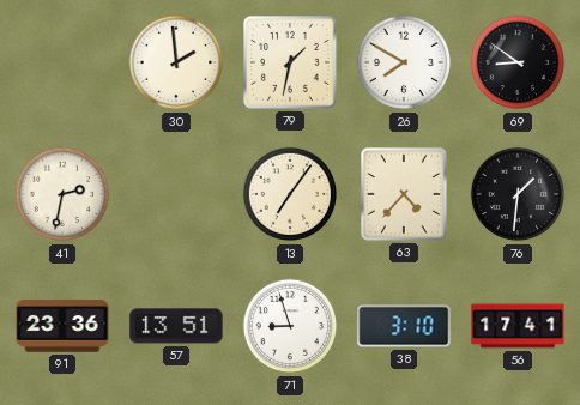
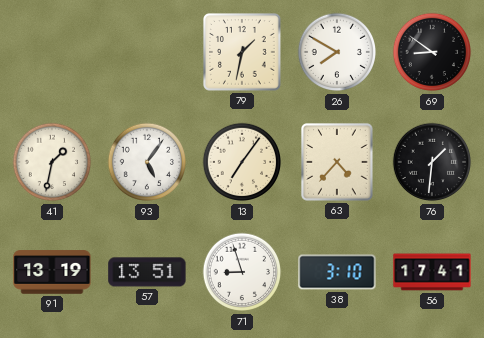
30: 1:59 -> none (176, 62)
41: 2:32 -> 1:32 (52, 162)
93: none -> 5:06 (147, 162)
91: 23:36 -> 13:19 (52, 272)
